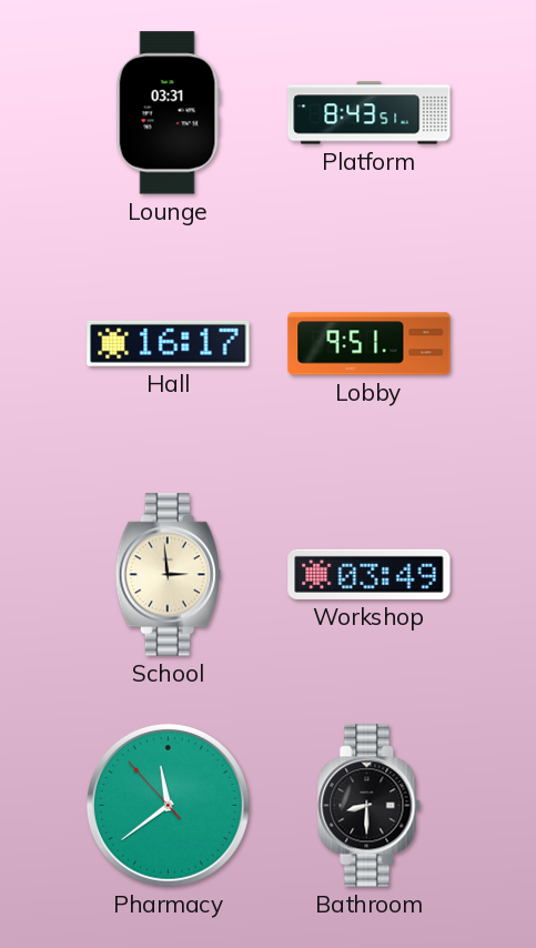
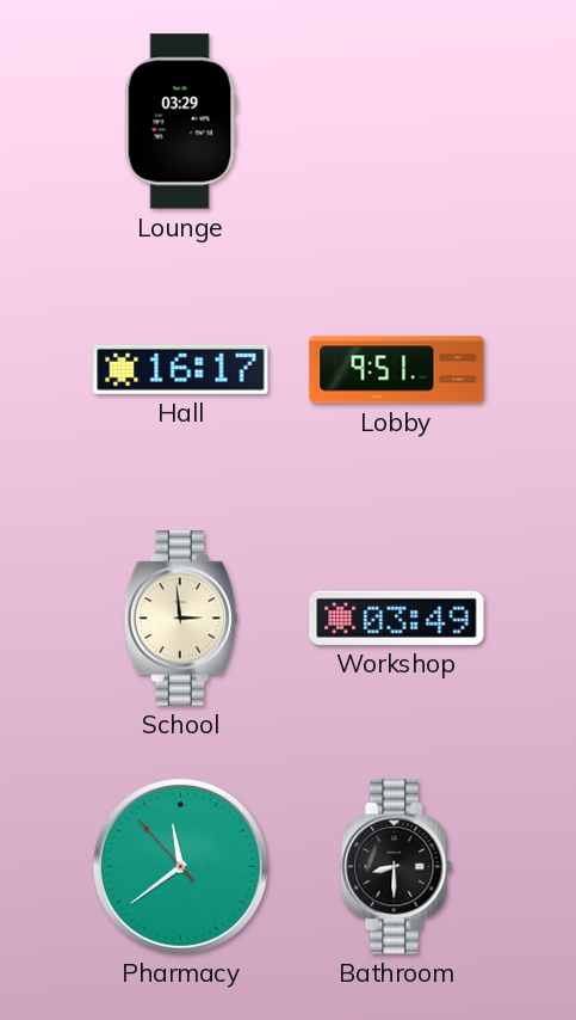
Lounge: 03:31 -> 03:29 (180, 122)
Platform: 8:43 -> none (370, 113)
